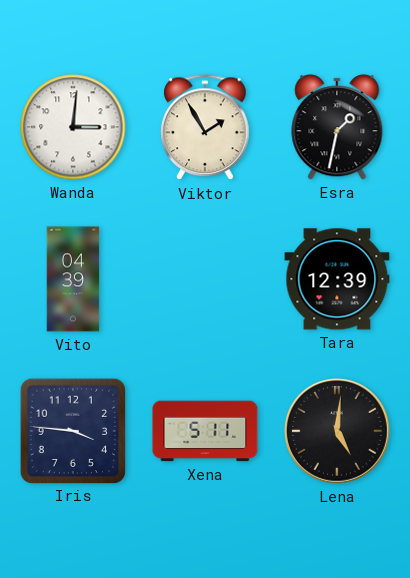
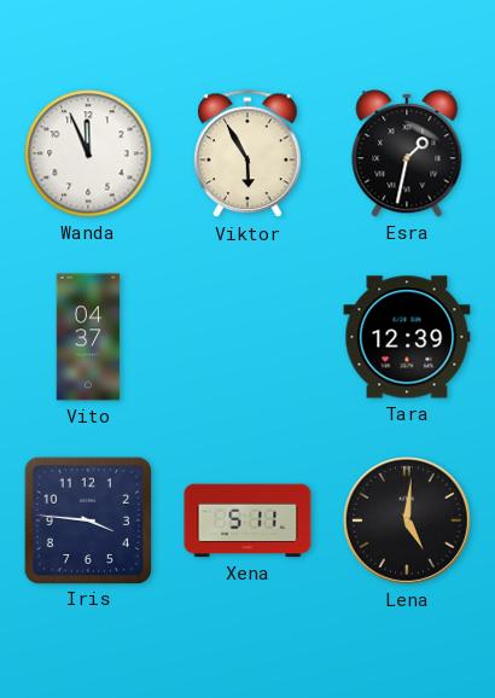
Wanda: 3:01 -> 11:56 (88, 153)
Viktor: 1:55 -> 5:55 (247, 155)
Vito: 04:39 -> 04:37 (88, 337)
